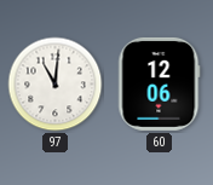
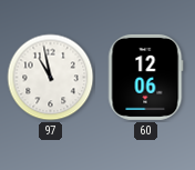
97: 11:01 -> 10:58 (51, 78)
